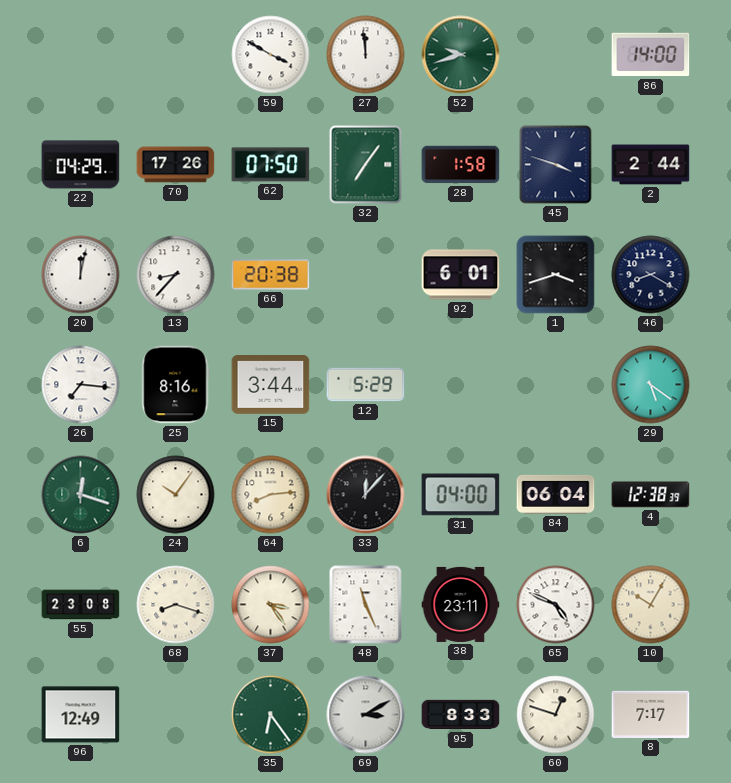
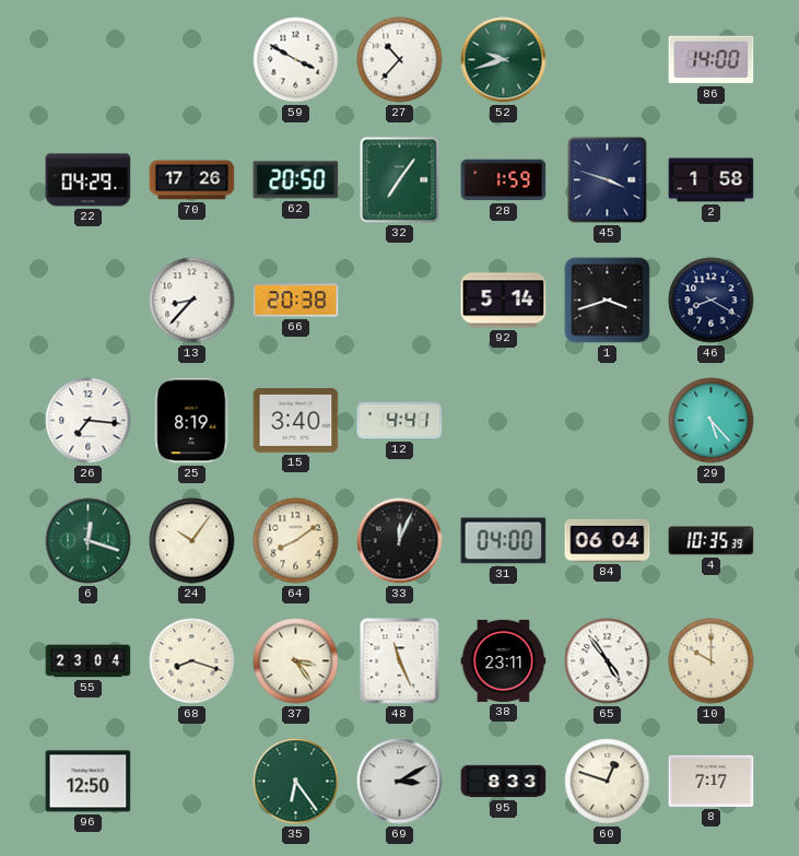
27: 11:59 -> 10:37 (400, 60)
62: 07:50 -> 20:50 (296, 180)
28: 1:58 -> 1:59 (504, 180)
2: 2:44 -> 1:58 (712, 180)
20: 12:02 -> none (81, 275)
92: 6:01 -> 5:14 (504, 301)
25: 8:16 -> 8:19 (192, 421)
15: 3:44 -> 3:40 (296, 421)
12: 5:29 -> 4:41 (400, 421)
29: 5:21 -> 5:23 (712, 421)
64: 8:14 -> 8:09 (296, 541)
33: 12:07 -> 12:04 (400, 541)
4: 12:38 -> 10:35 (712, 541)
55: 23:08 -> 23:04 (89, 661)
65: 4:49 -> 4:54 (608, 661)
10: 10:05 -> 10:00 (712, 661)
96: 12:49 -> 12:50 (89, 782)
